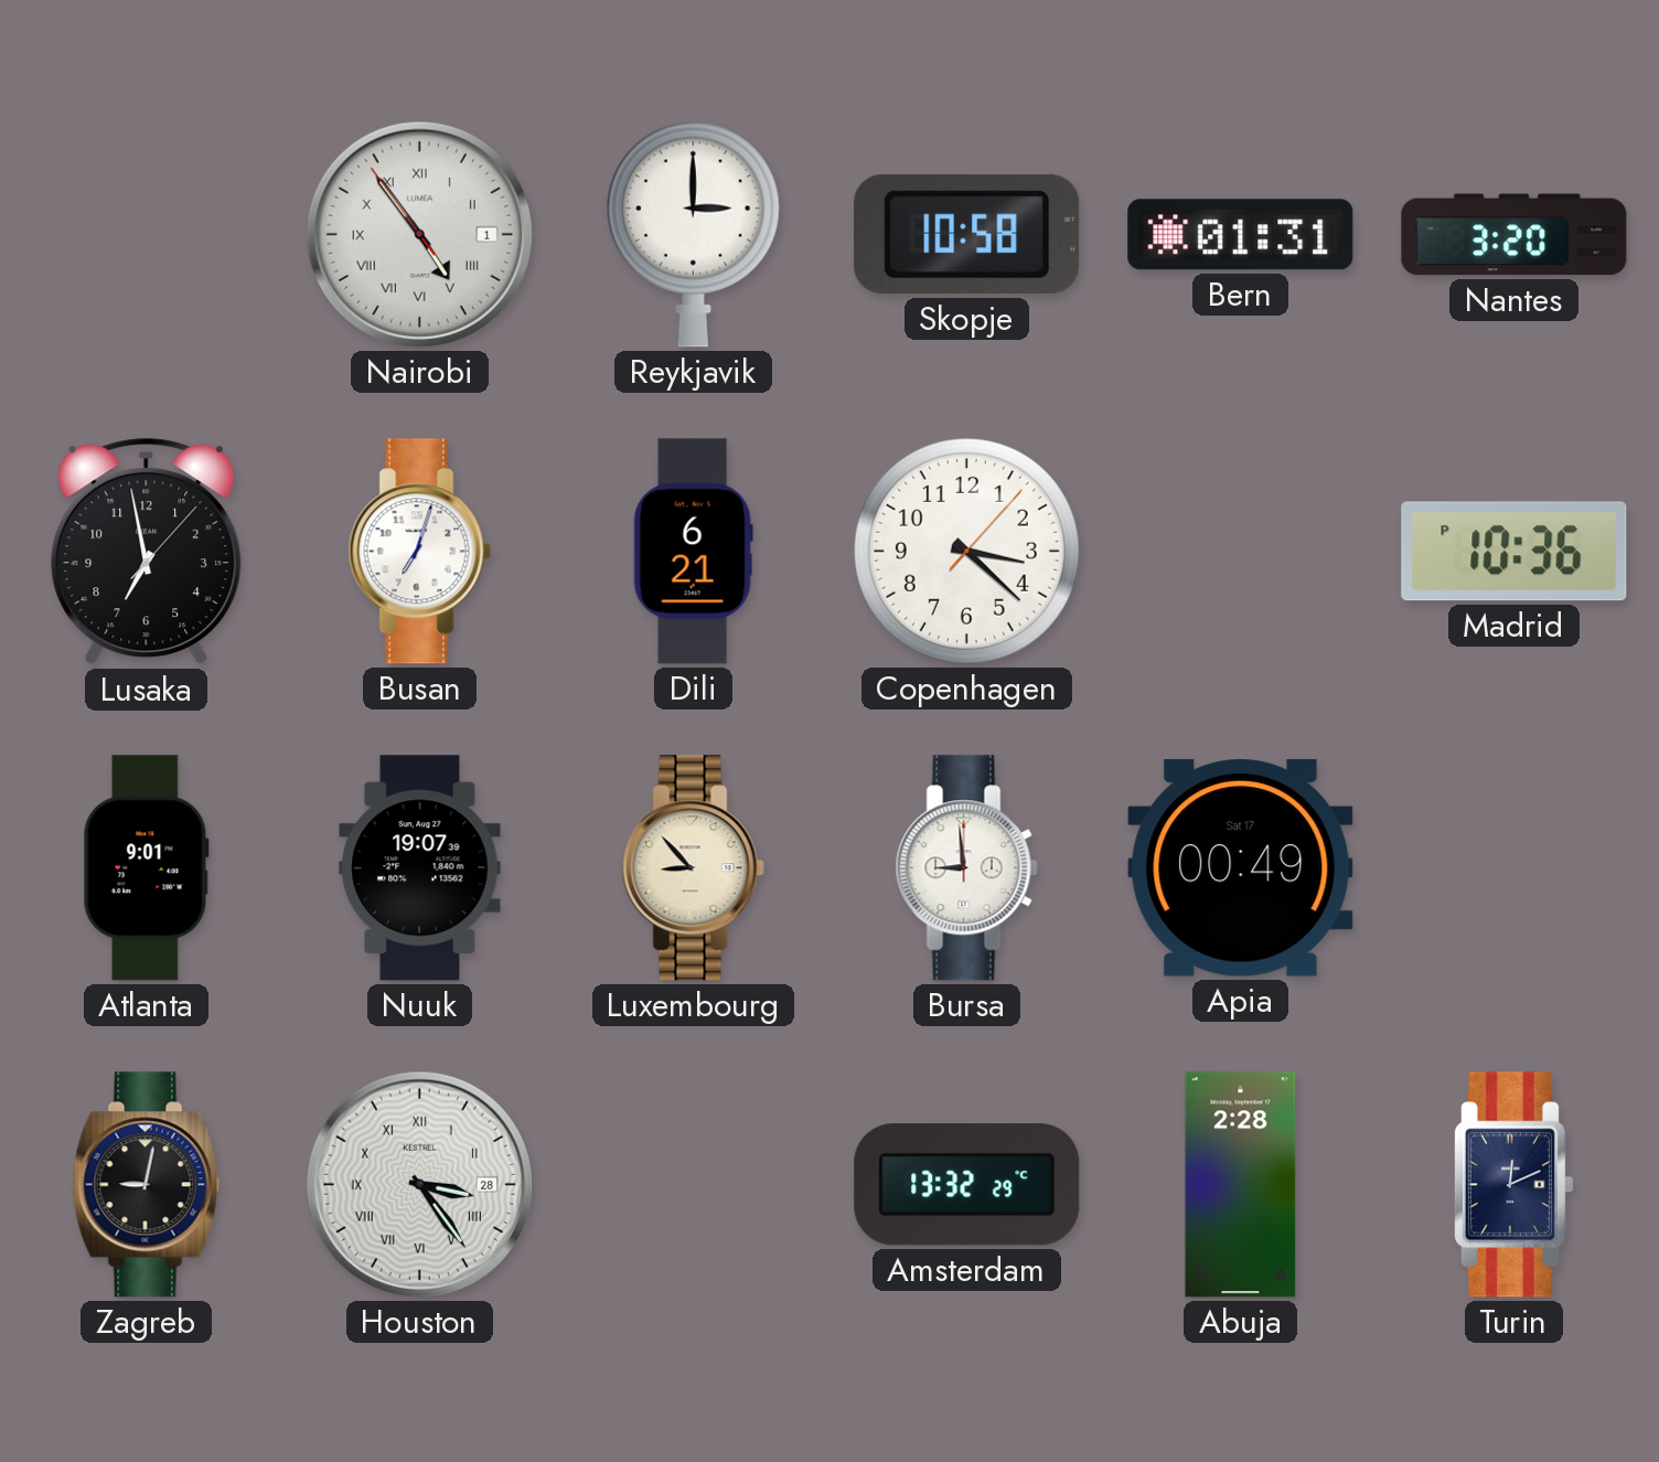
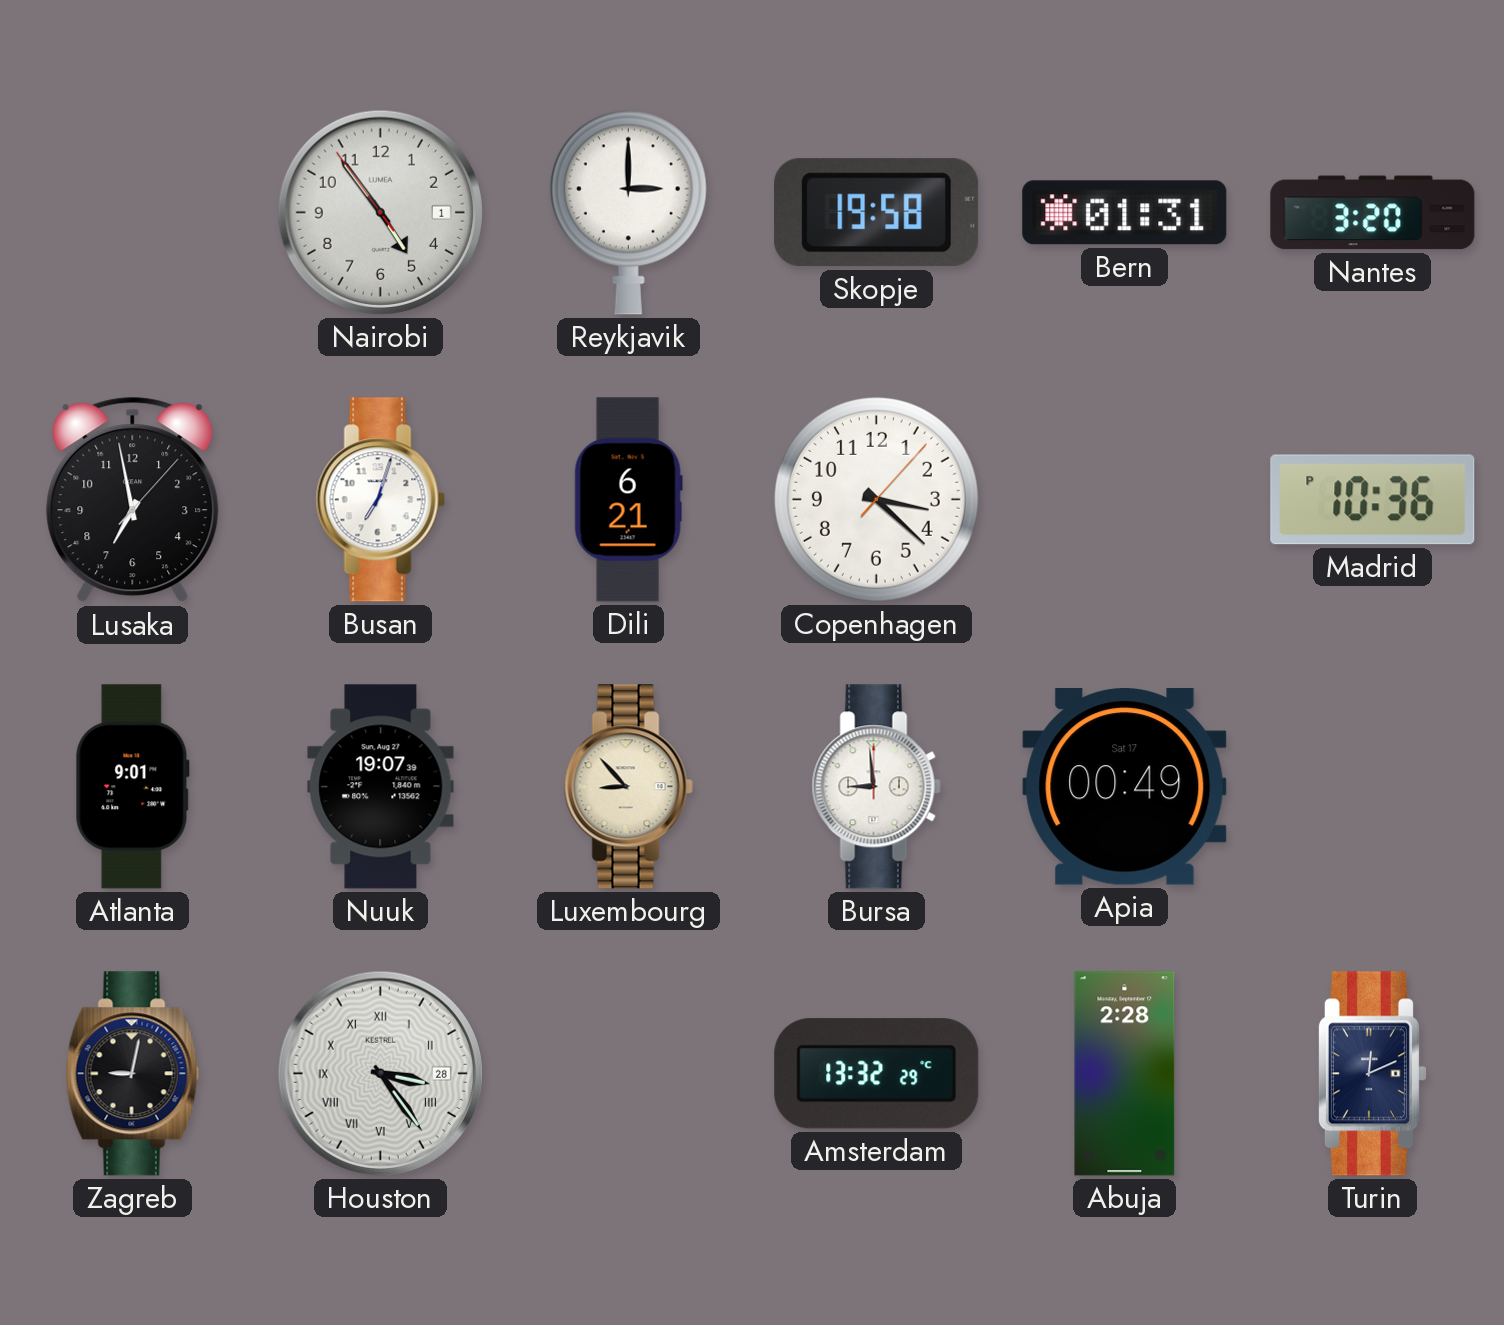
Nairobi numerals: Roman -> Arabic (380, 212)
Skopje: 10:58 -> 19:58 (877, 213)
